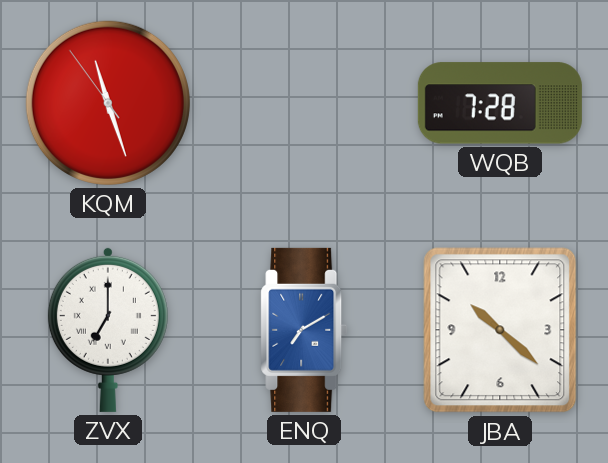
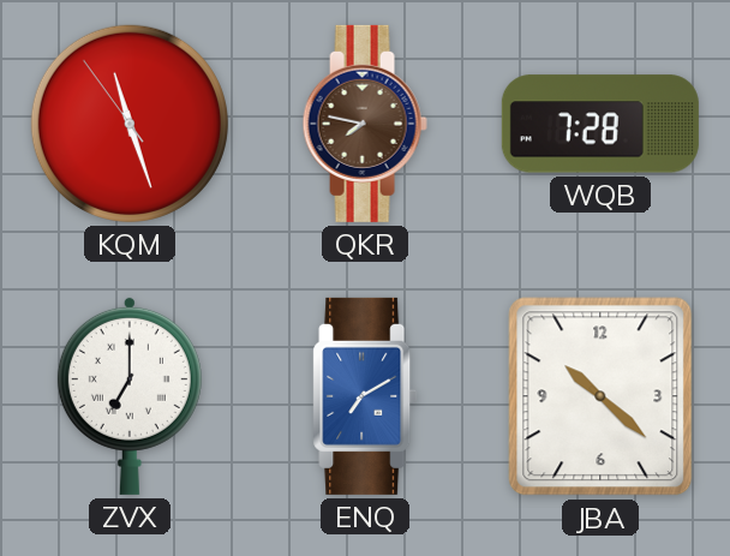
QKR: none -> 7:47 (365, 124)
